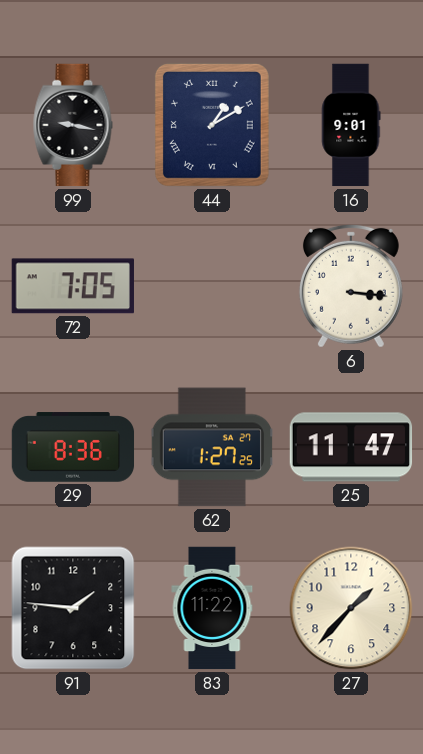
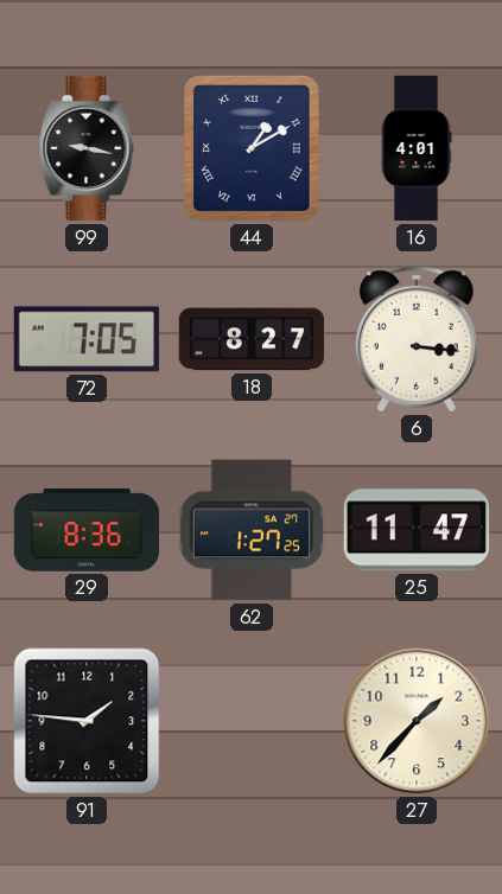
16: 9:01 -> 4:01 (417, 148)
18: none -> 8:27 (252, 339)
83: 11:22 -> none (212, 608)
